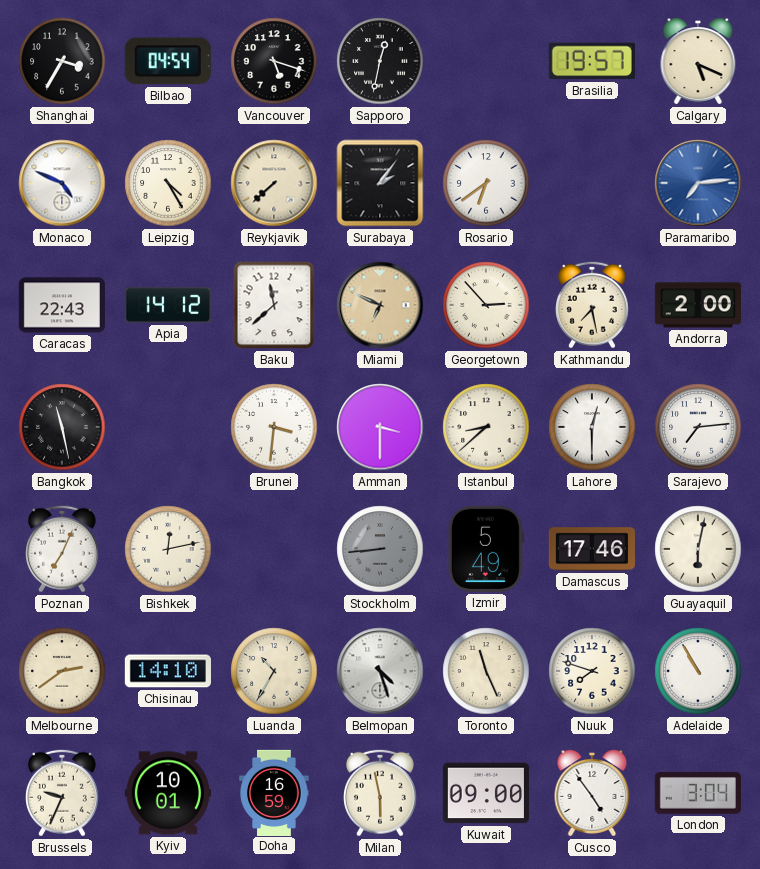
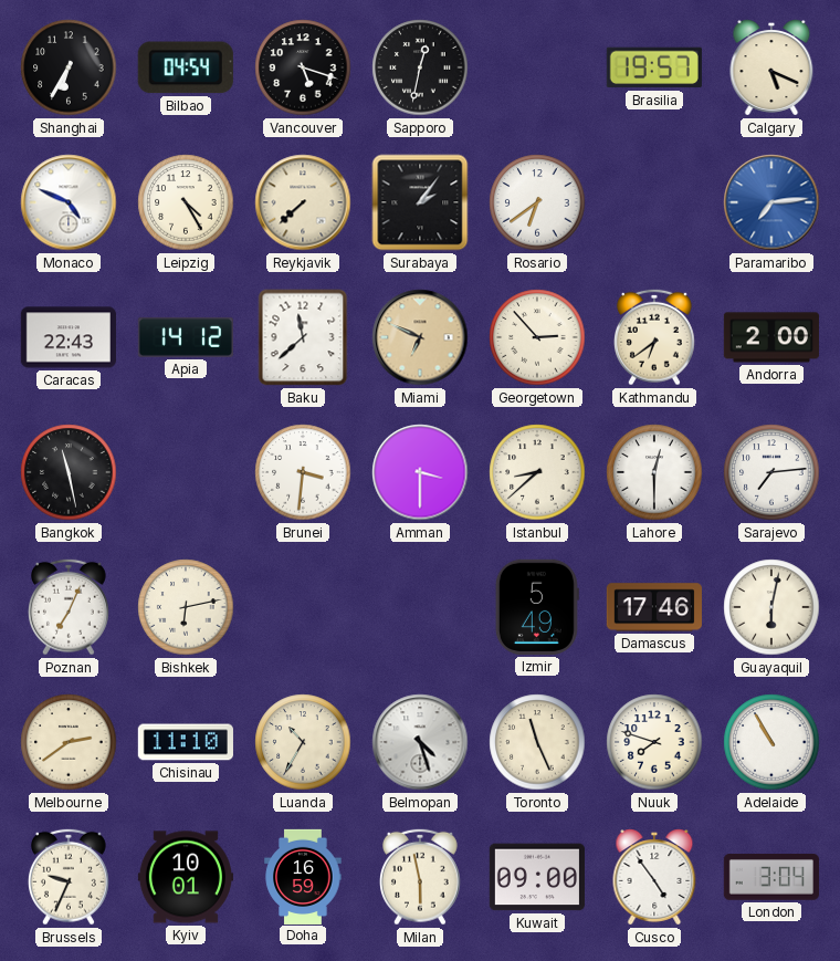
Shanghai: 3:35 -> 6:35 (69, 67)
Kathmandu: 7:28 -> 6:39 (655, 337)
Bishkek: 12:13 -> 6:13 (186, 607)
Stockholm: 8:44 -> none (380, 549)
Chisinau: 14:10 -> 11:10 (186, 742)
